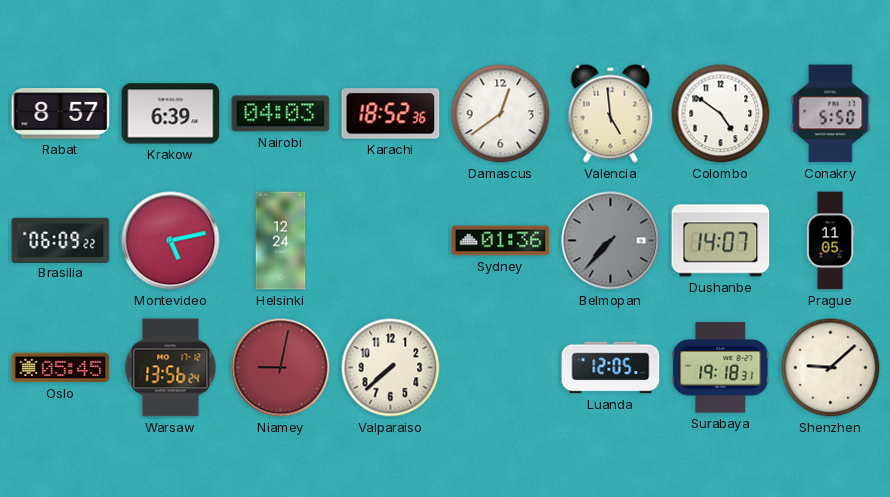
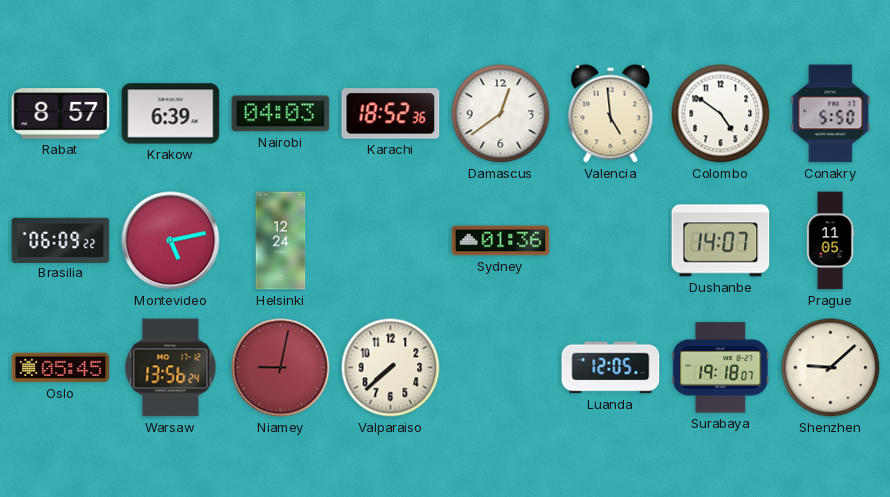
Belmopan: 7:37 -> none (611, 241)
Surabaya: 19:18:31 -> 19:18:07 (721, 368)
